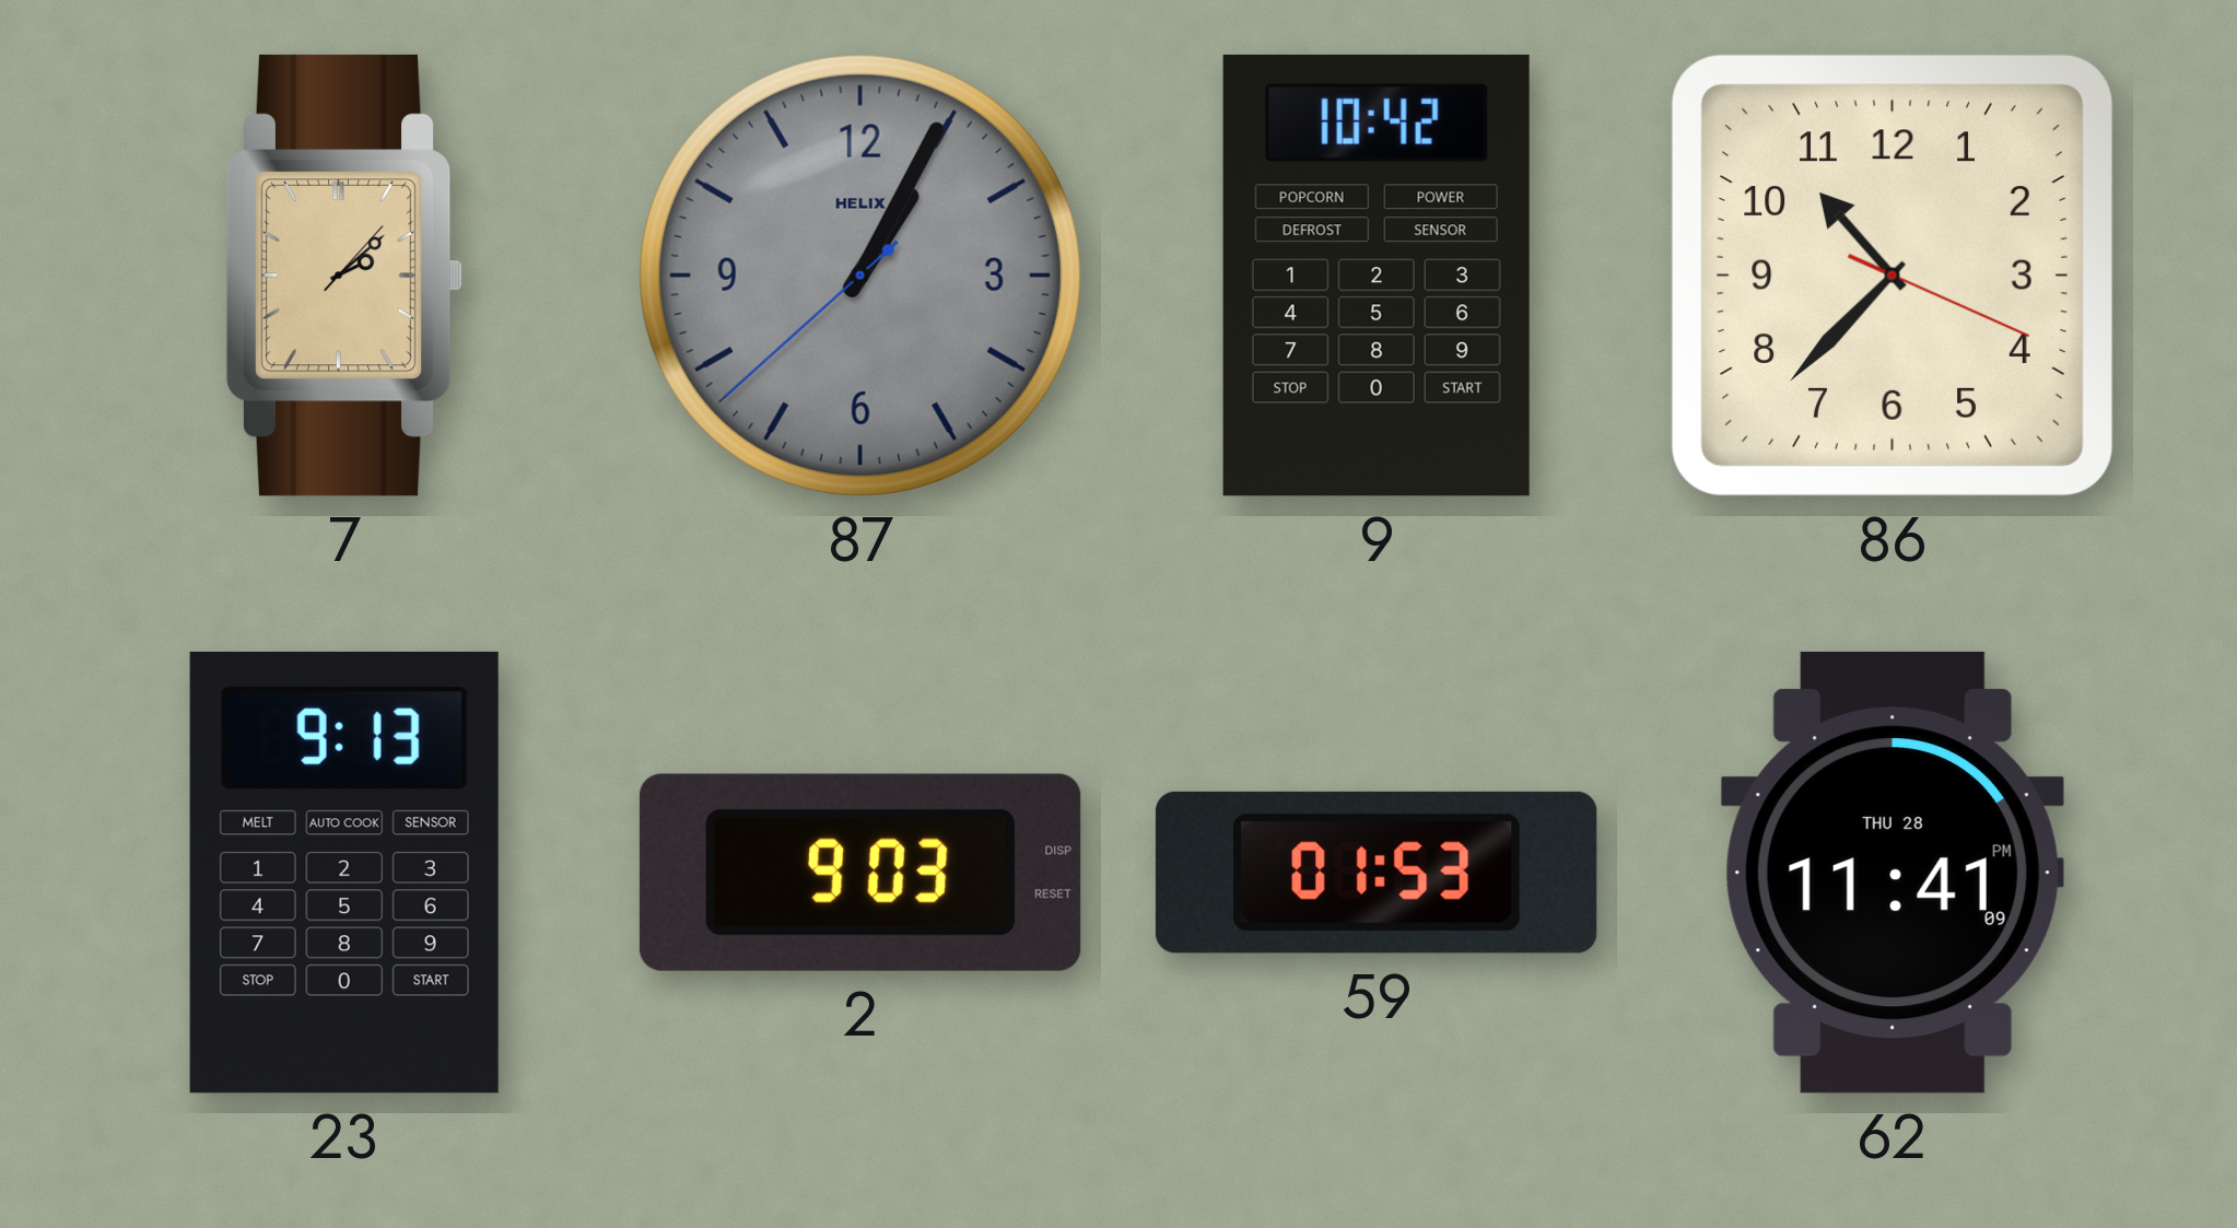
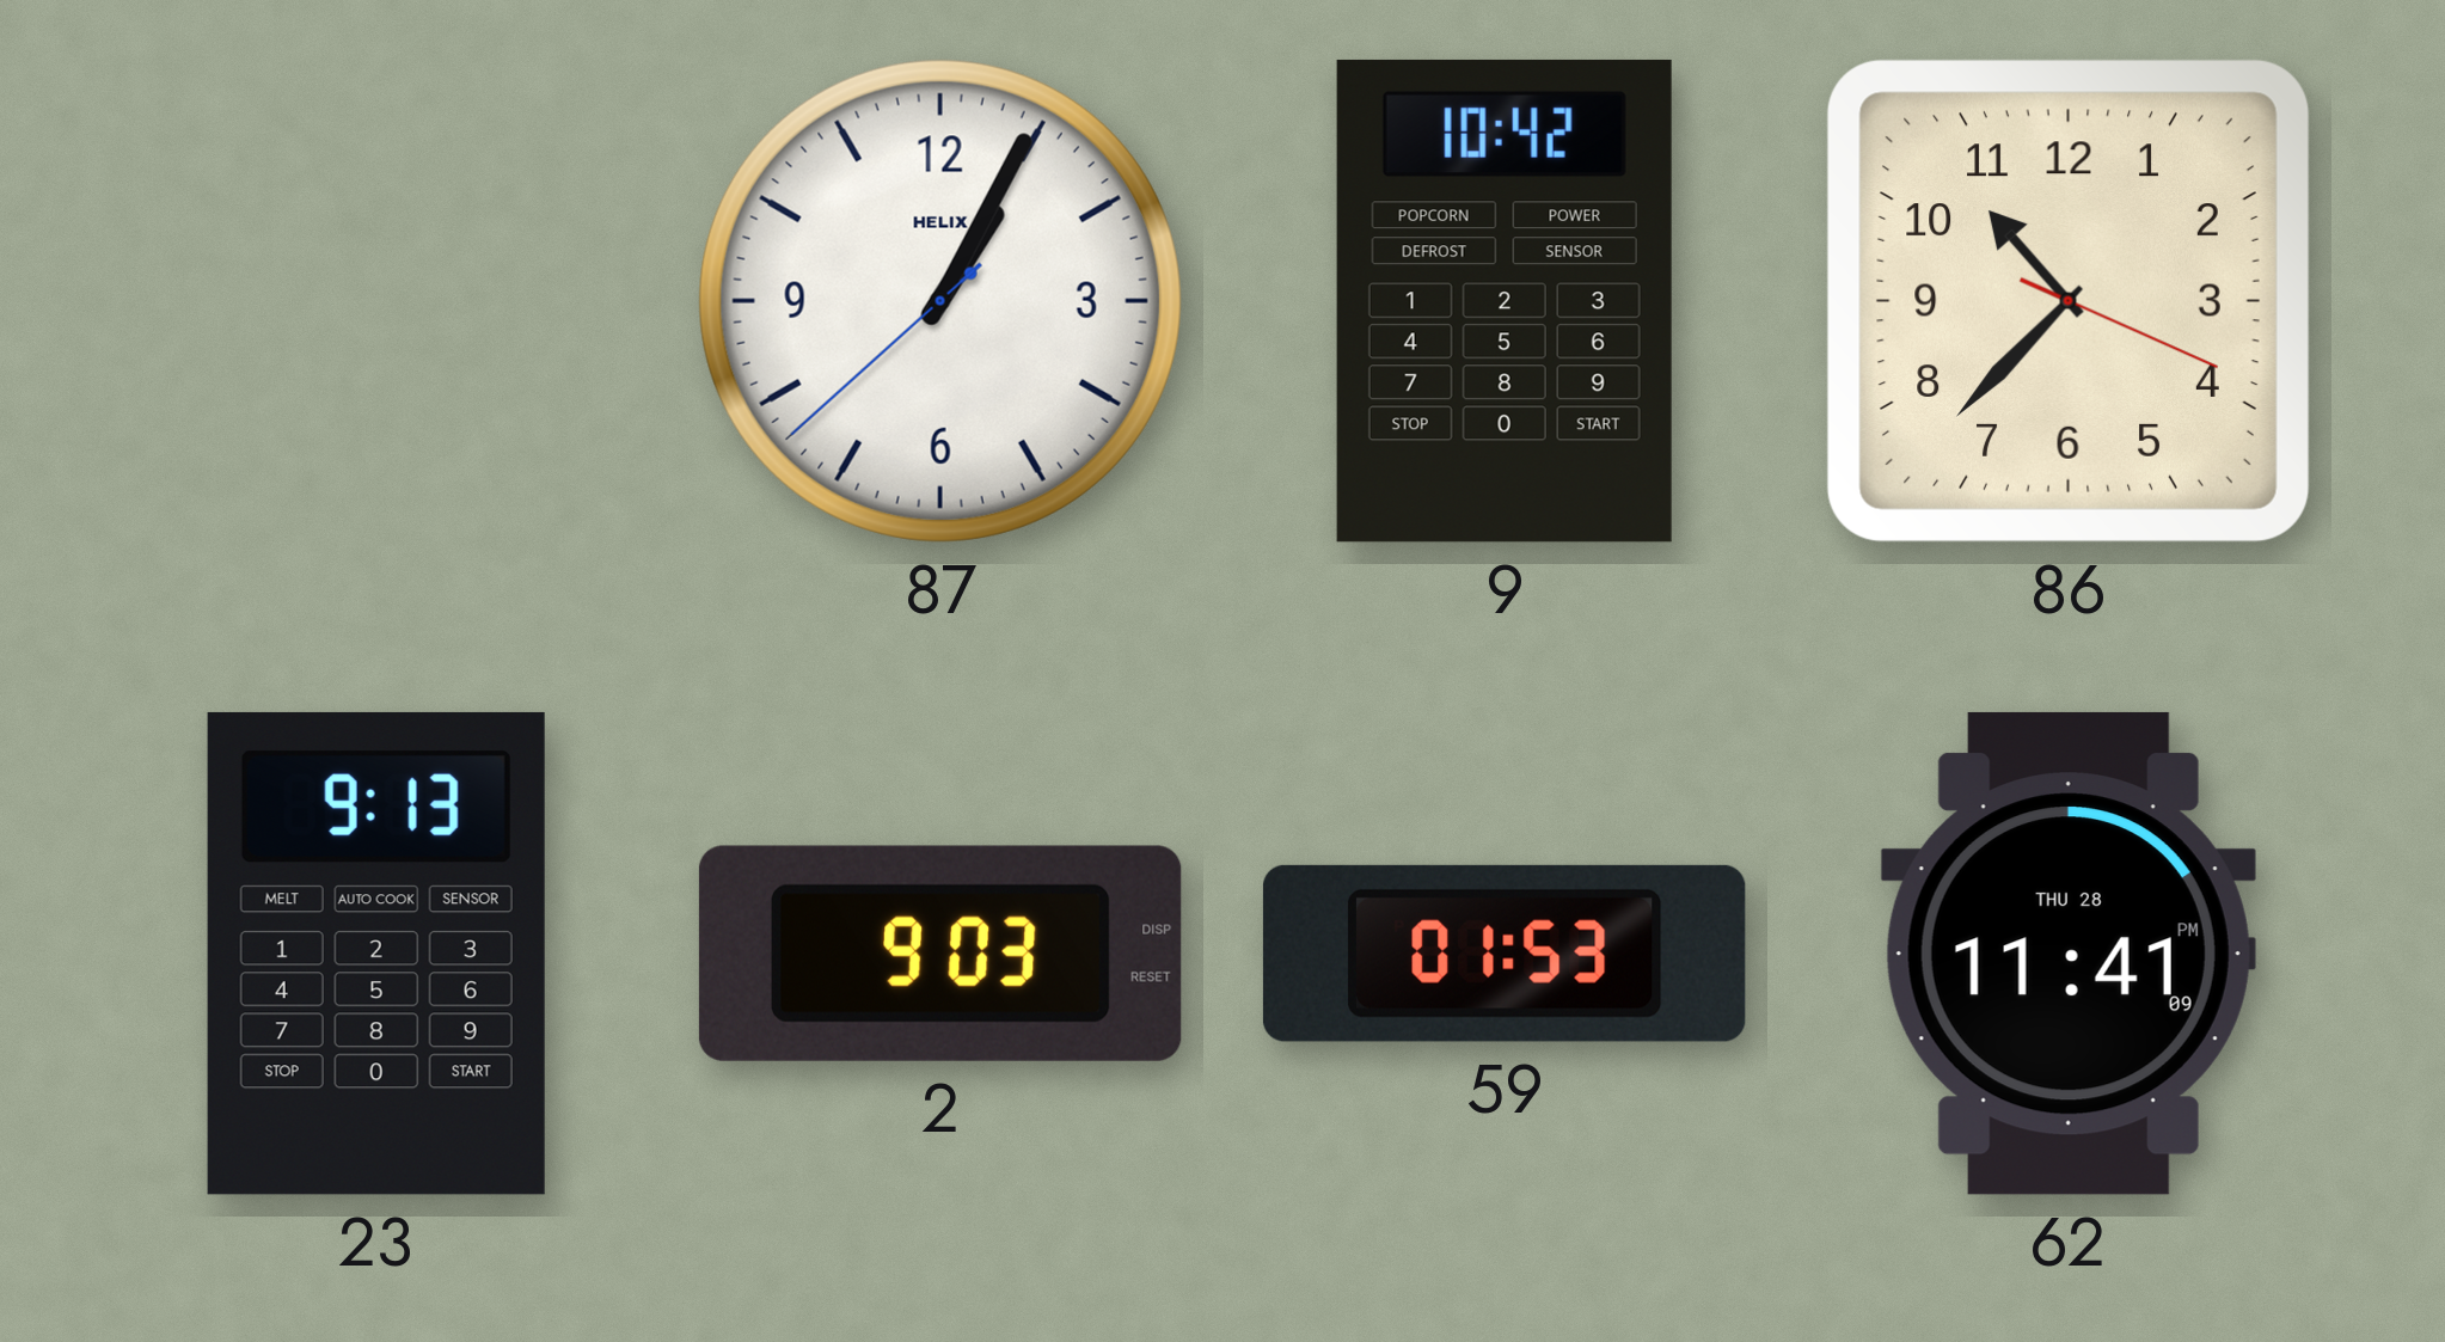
7: 2:08 -> none (344, 276)
87 dial: grey -> white (940, 301)
